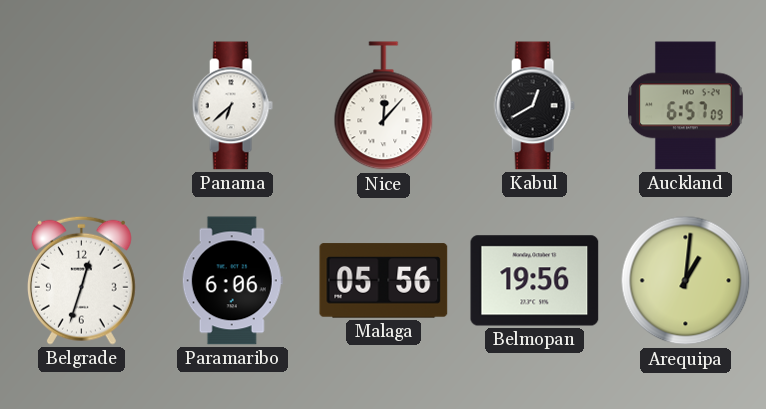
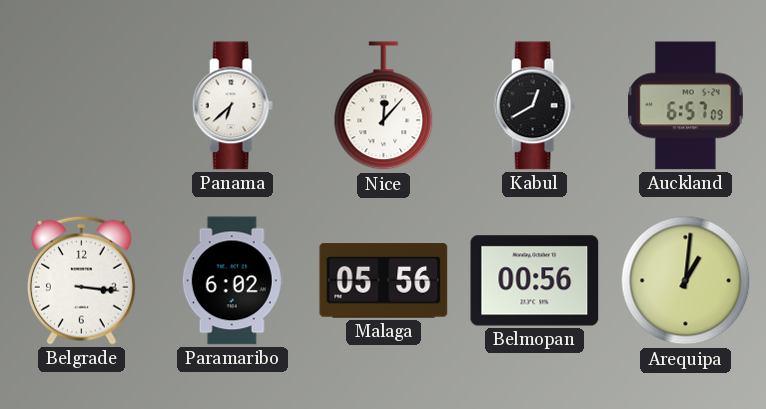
Belgrade: 12:33 -> 3:16 (81, 280)
Paramaribo: 6:06 -> 6:02 (232, 281)
Belmopan: 19:56 -> 00:56 (535, 281)
